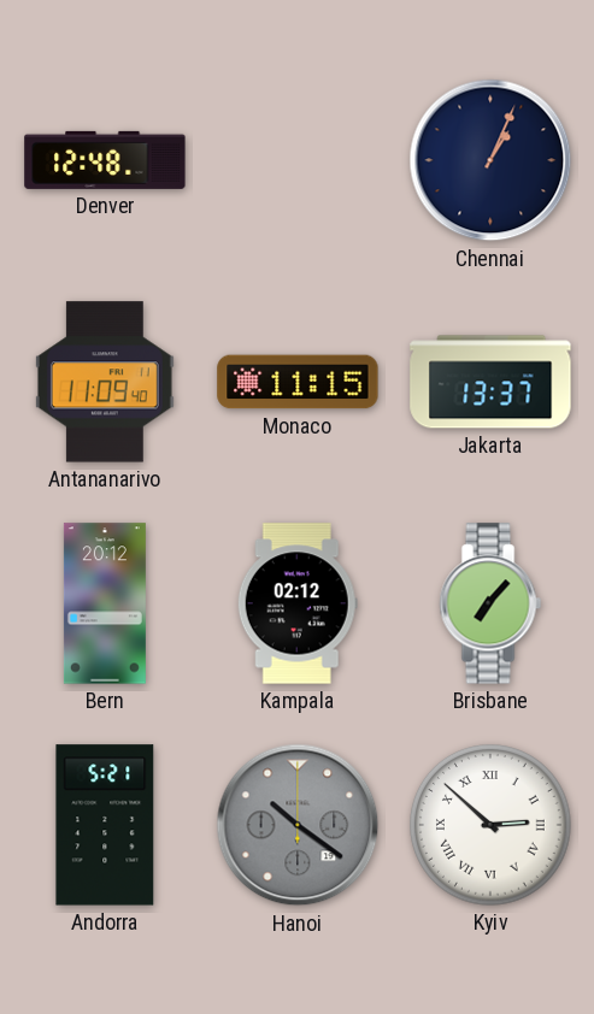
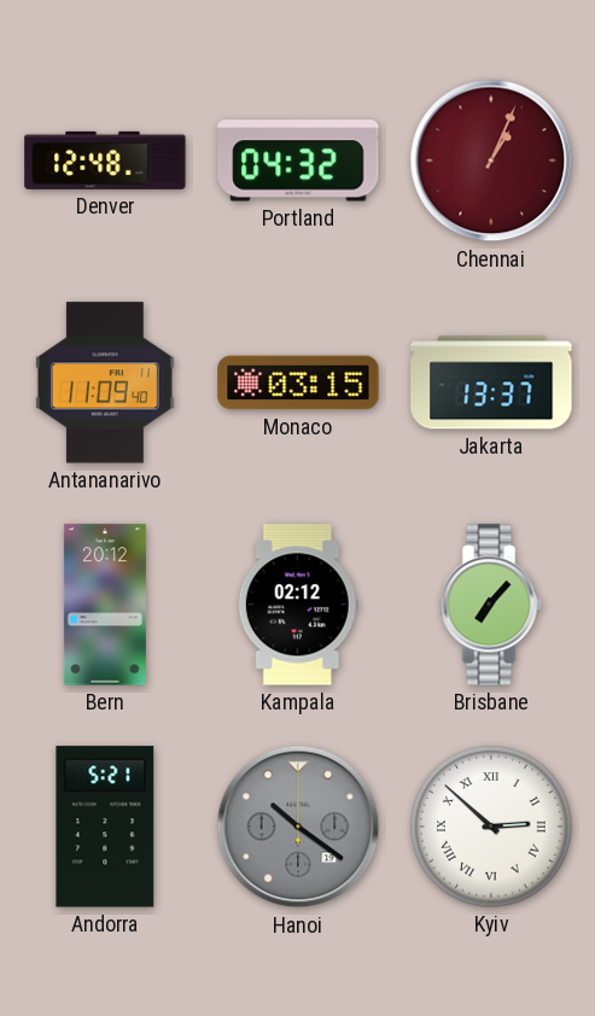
Portland: none -> 04:32 (298, 160)
Chennai dial: navy -> burgundy (491, 160)
Monaco: 11:15 -> 03:15 (298, 383)
